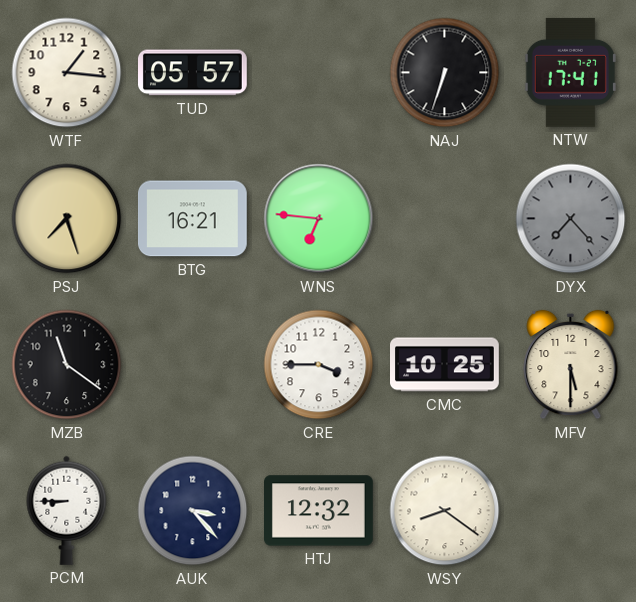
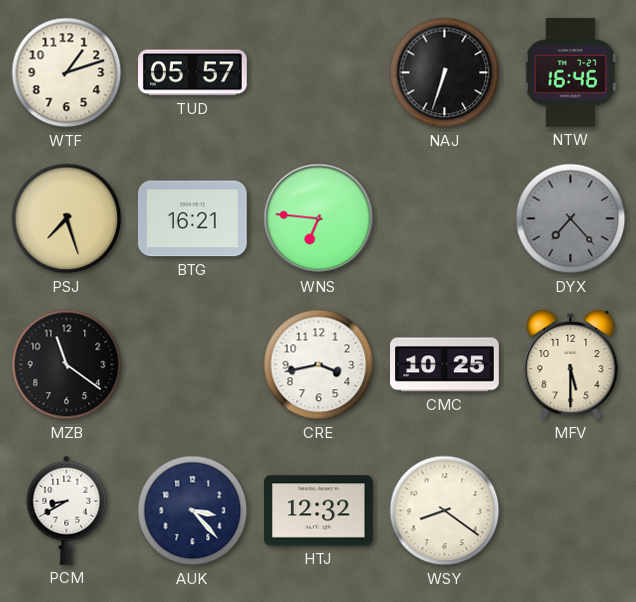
WTF: 1:16 -> 1:12 (67, 73)
NTW: 17:41 -> 16:46 (570, 72)
CRE: 3:45 -> 3:43 (319, 365)
PCM: 8:45 -> 8:40 (67, 510)
